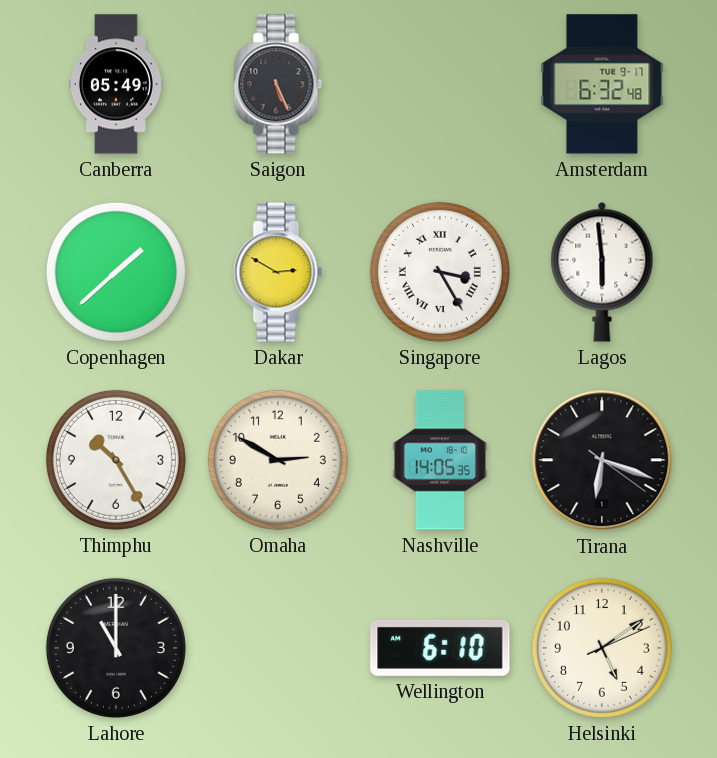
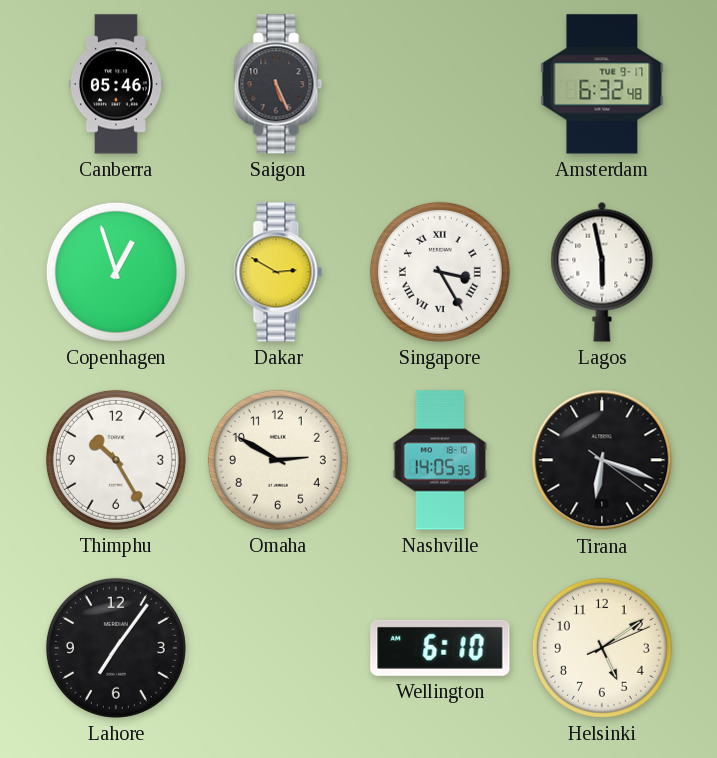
Canberra: 05:49 -> 05:46 (116, 84)
Copenhagen: 1:38 -> 12:57 (116, 272)
Lagos: 5:59 -> 5:58 (602, 272)
Lahore: 11:00 -> 7:06 (116, 648)
